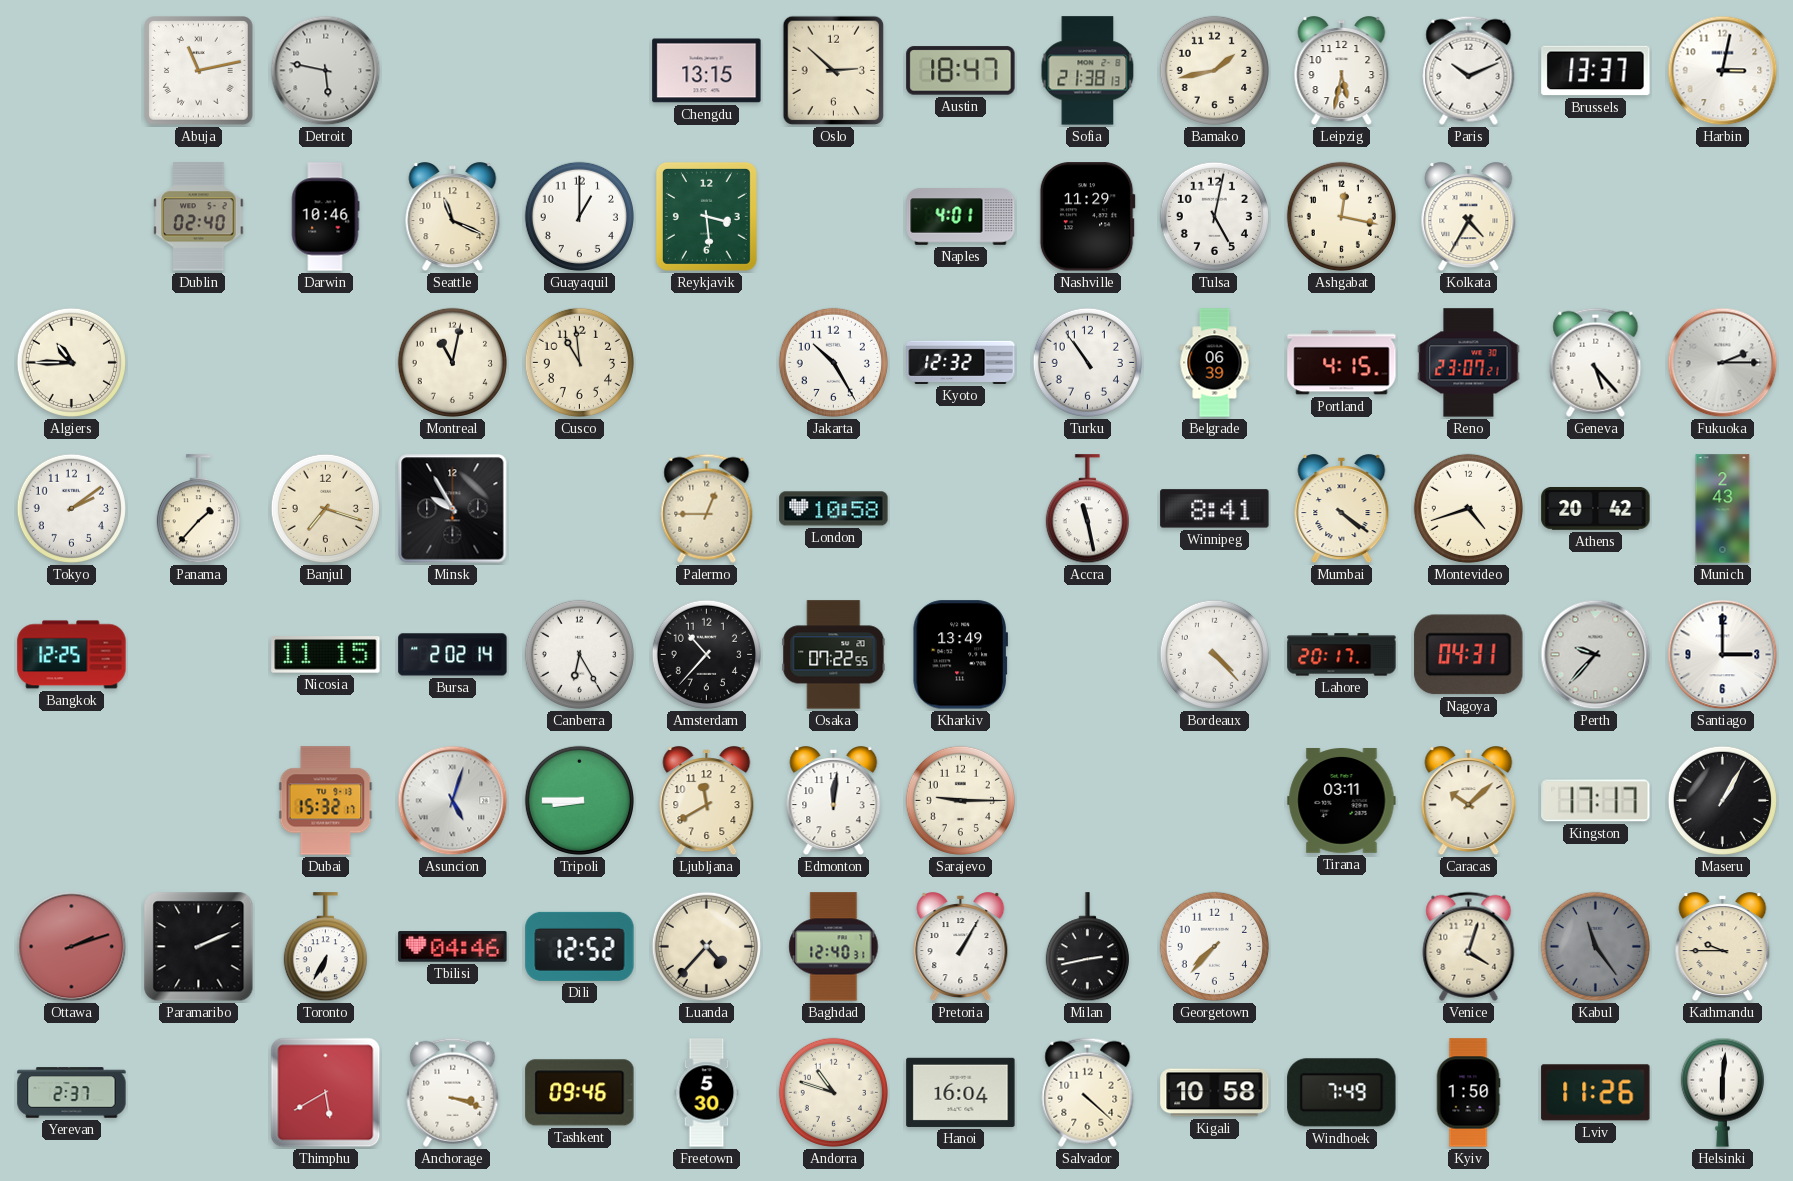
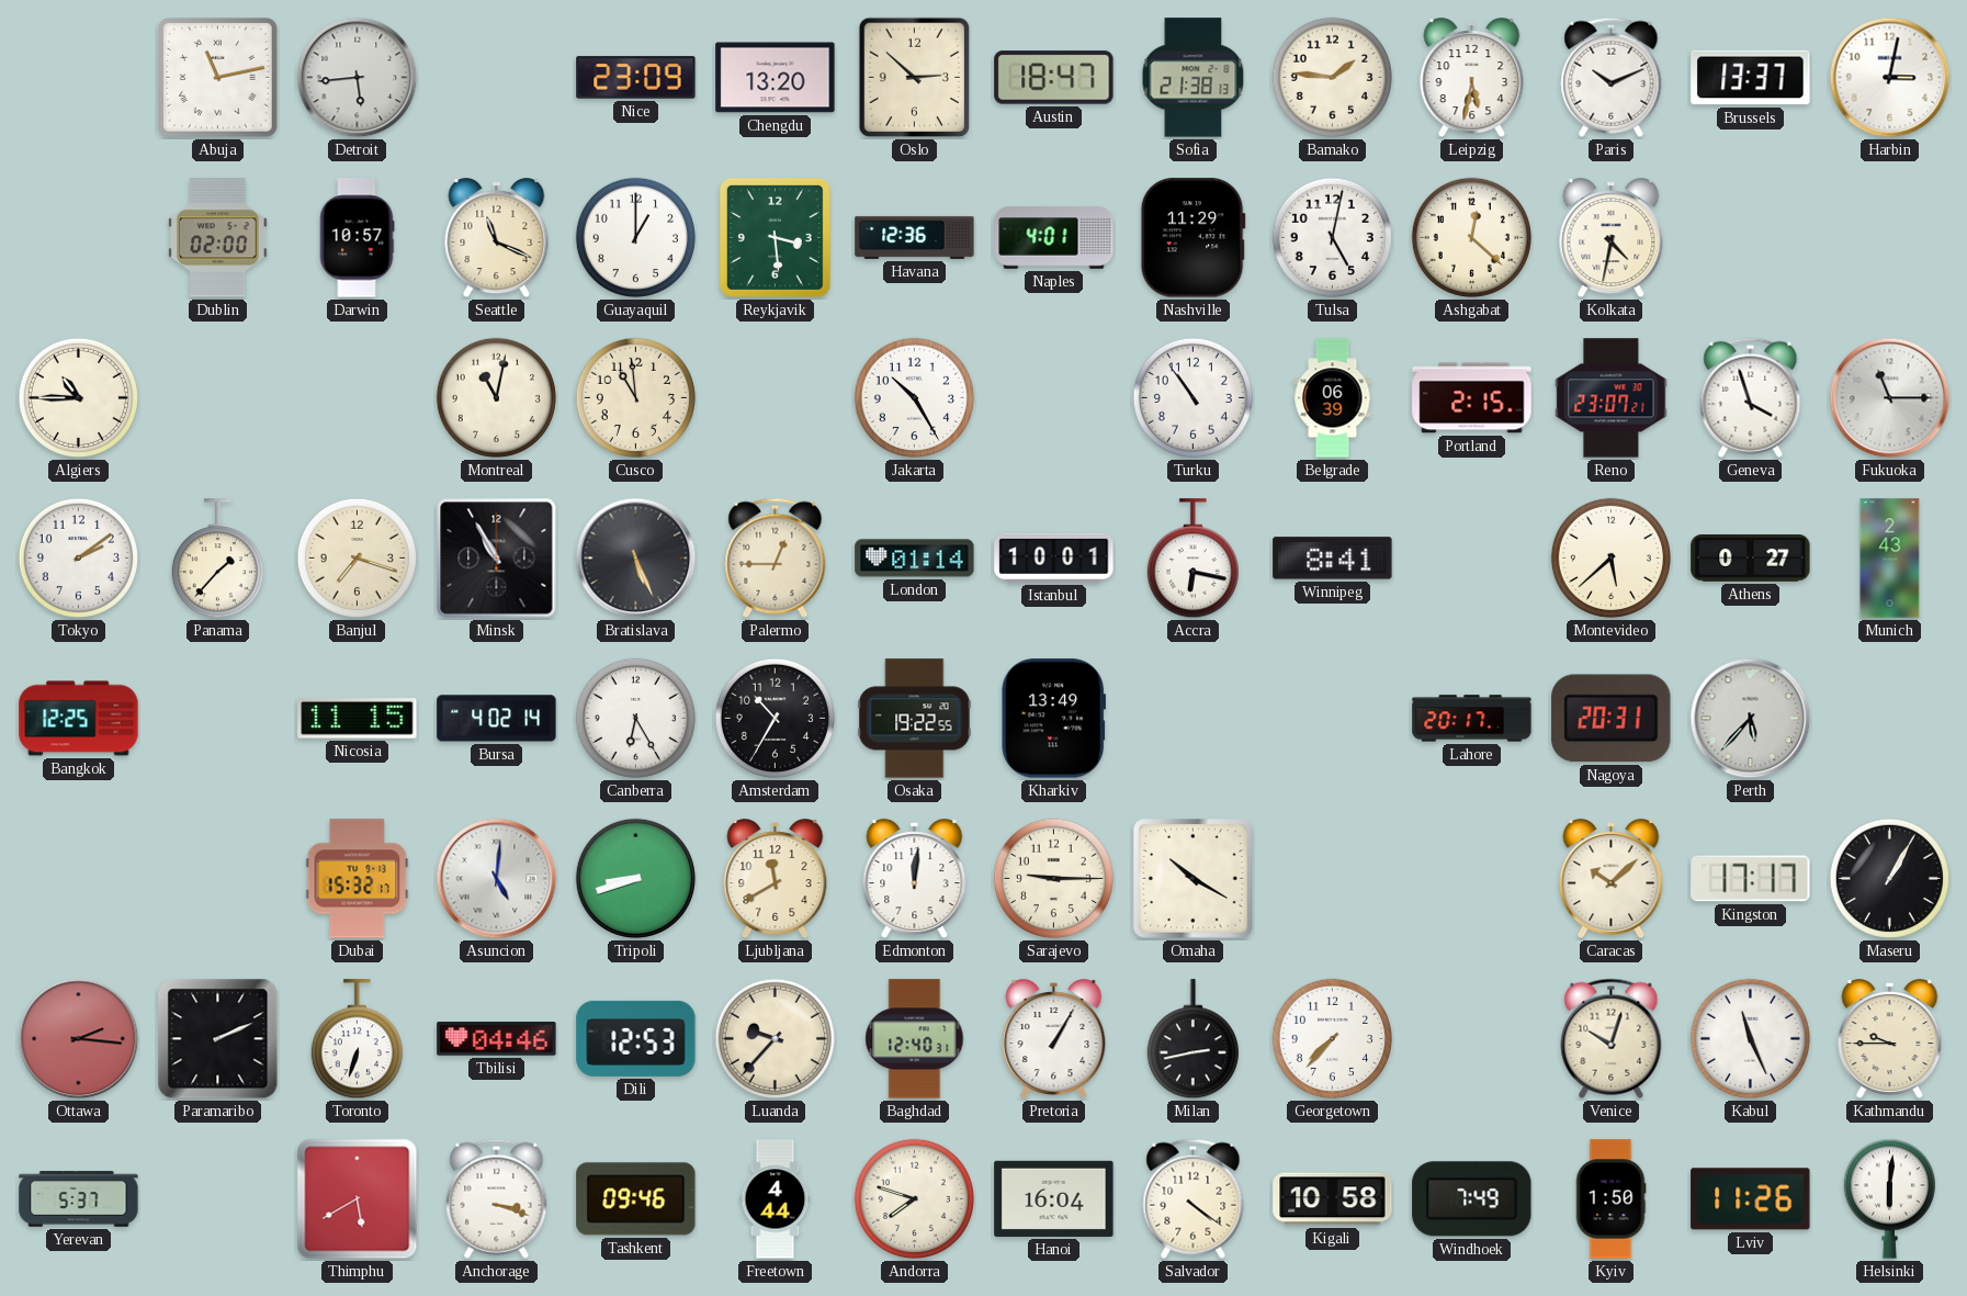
Detroit: 5:47 -> 5:44 (358, 78)
Nice: none -> 23:09 (636, 78)
Chengdu: 13:15 -> 13:20 (776, 78)
Bamako: 1:43 -> 1:46 (1332, 77)
Dublin: 02:40 -> 02:00 (218, 238)
Darwin: 10:46 -> 10:57 (357, 238)
Havana: none -> 12:36 (915, 237)
Ashgabat: 12:17 -> 12:22 (1471, 237)
Kolkata: 4:35 -> 4:32 (1612, 238)
Kyoto: 12:32 -> none (961, 362)
Portland: 4:15 -> 2:15 (1472, 398)
Geneva: 5:23 -> 3:57 (1751, 397)
Fukuoka: 2:15 -> 11:15 (1890, 398)
Minsk: 9:55 -> 10:55 (497, 559)
Bratislava: none -> 5:26 (636, 559)
London: 10:58 -> 01:14 (915, 559)
Istanbul: none -> 10:01 (1054, 557)
Accra: 11:28 -> 6:17 (1192, 559)
Mumbai: 4:21 -> none (1342, 509)
Montevideo: 4:42 -> 5:38 (1610, 557)
Athens: 20:42 -> 0:27 (1751, 559)
Bursa: 2:02 -> 4:02 (497, 719)
Amsterdam: 10:37 -> 10:35 (775, 718)
Osaka: 07:22 -> 19:22 (915, 719)
Bordeaux: 4:23 -> none (1214, 654)
Nagoya: 04:31 -> 20:31 (1612, 719)
Perth: 9:37 -> 5:37 (1751, 719)
Santiago: 3:00 -> none (1723, 655)
Asuncion: 5:03 -> 5:01 (497, 879)
Tripoli: 8:45 -> 8:42 (635, 878)
Omaha: none -> 10:20 (1194, 879)
Tirana: 03:11 -> none (1342, 801)
Ottawa: 2:12 -> 2:16 (79, 1039)
Toronto: 6:35 -> 6:33 (357, 1039)
Dili: 12:52 -> 12:53 (636, 1038)
Luanda: 4:37 -> 9:37 (775, 1038)
Venice: 4:03 -> 10:03 (1612, 1038)
Kabul: 11:24 -> 11:26 (1750, 1038)
Kabul dial: grey -> white (1750, 1038)
Yerevan: 2:37 -> 5:37 (79, 1199)
Freetown: 5:30 -> 4:44 (776, 1199)
Andorra: 10:48 -> 7:48 (914, 1198)
Salvador: 4:22 -> 4:21 (1194, 1198)
